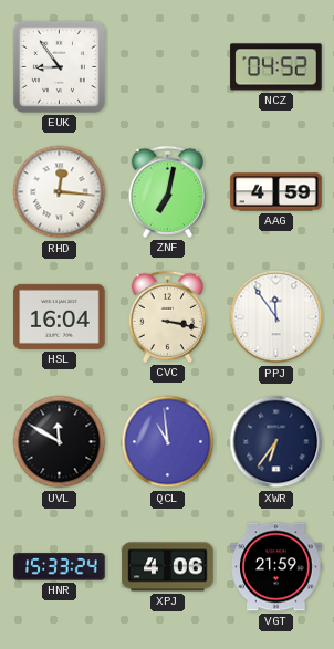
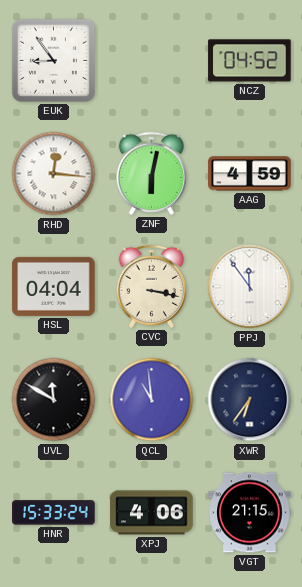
ZNF: 7:02 -> 6:02 (151, 173)
HSL: 16:04 -> 04:04 (54, 286)
VGT: 21:59 -> 21:15 (250, 513)
